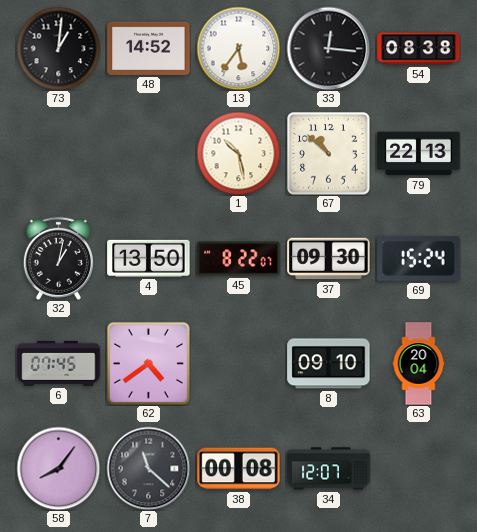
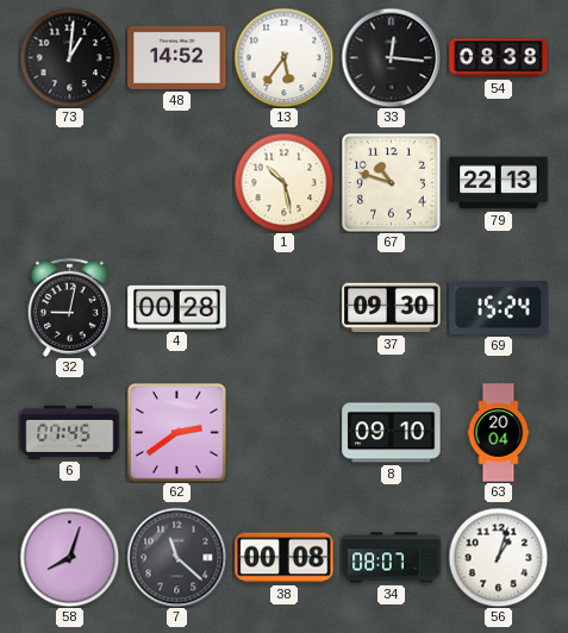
67: 10:52 -> 10:48 (392, 183)
32: 1:02 -> 9:02 (69, 307)
4: 13:50 -> 00:28 (177, 307)
45: 8:22 -> none (239, 259)
62: 4:39 -> 2:39 (176, 432)
58: 8:06 -> 8:03 (69, 557)
34: 12:07 -> 08:07 (392, 558)
56: none -> 1:03 (498, 557)
